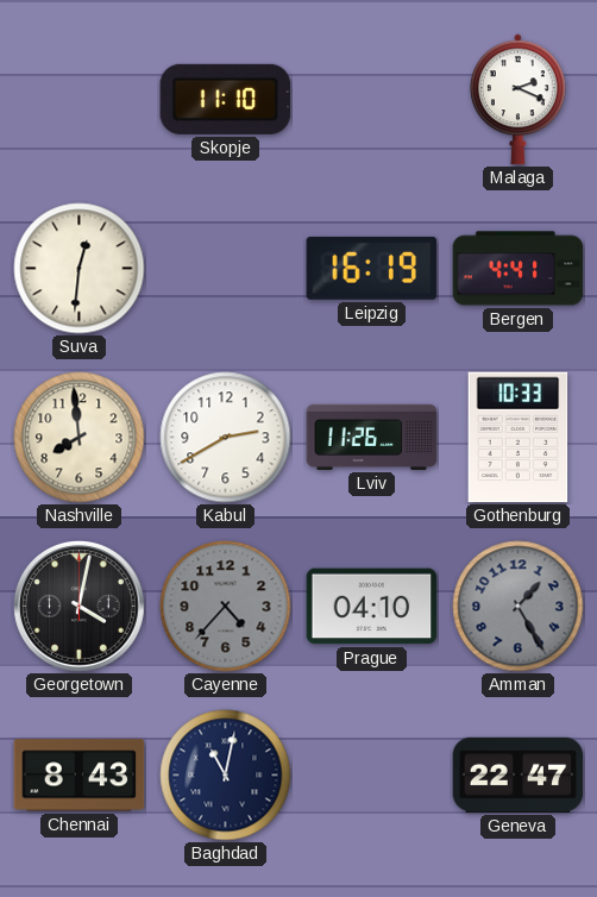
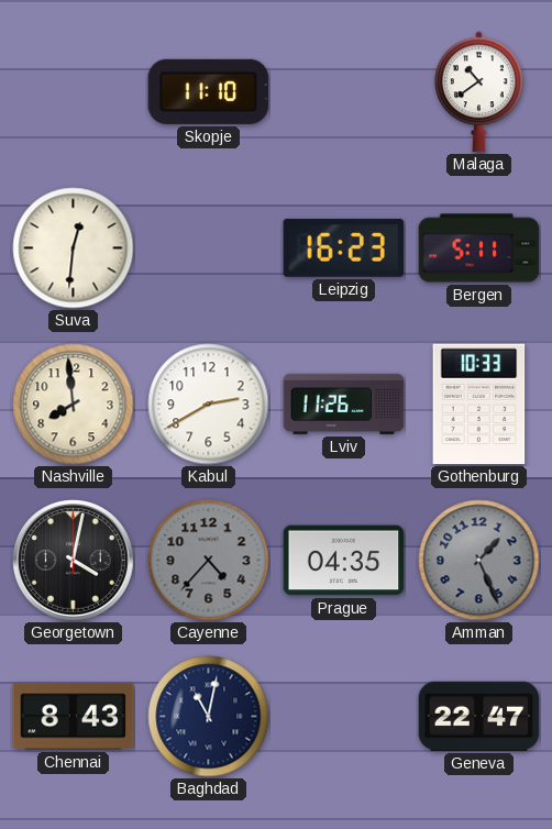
Malaga: 2:19 -> 10:39 (479, 92)
Leipzig: 16:19 -> 16:23 (344, 247)
Bergen: 4:41 -> 5:11 (479, 248)
Prague: 04:10 -> 04:35 (344, 561)
Amman: 1:25 -> 1:26 (479, 561)
